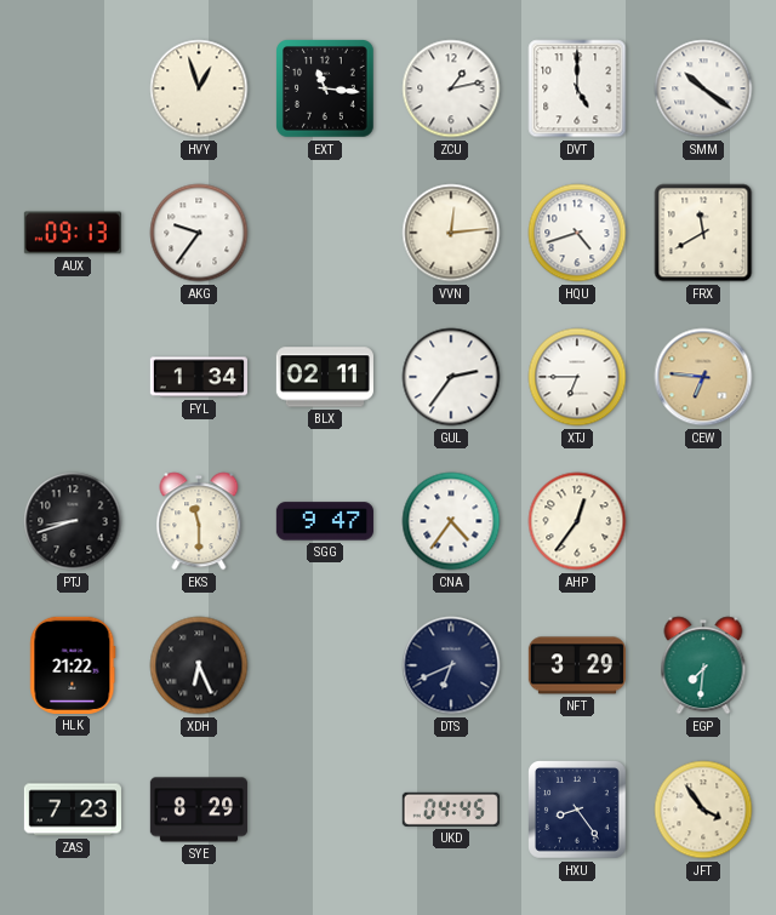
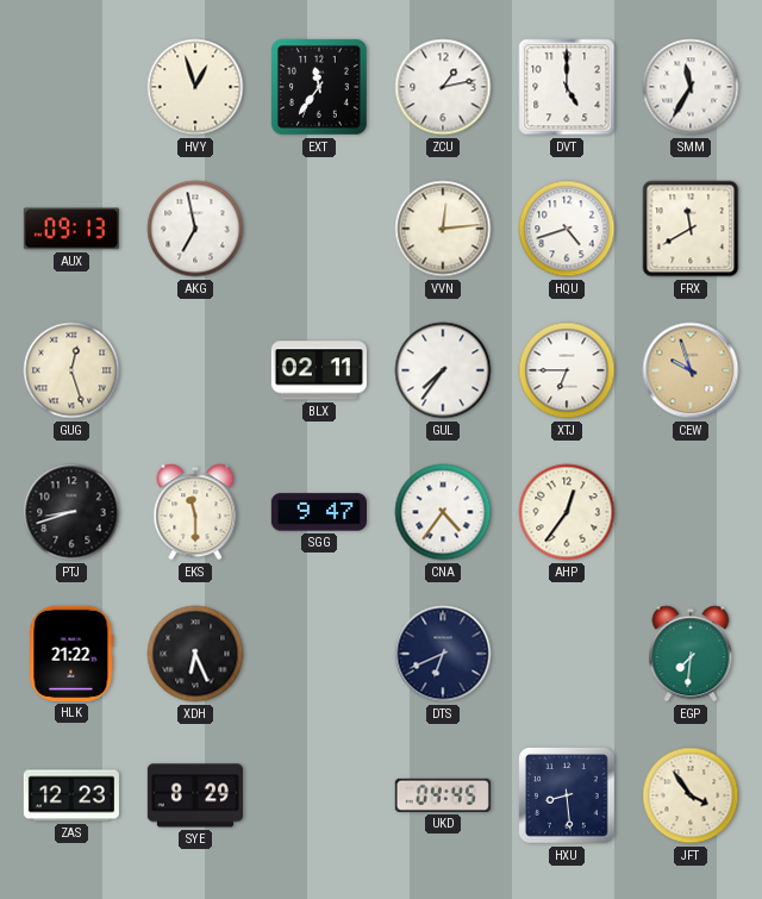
EXT: 11:16 -> 11:36 (320, 88)
SMM: 10:21 -> 11:35 (691, 87)
AKG: 9:36 -> 6:58 (195, 229)
GUG: none -> 12:27 (71, 370)
FYL: 1:34 -> none (199, 377)
GUL: 2:36 -> 7:36 (443, 370)
CEW: 6:46 -> 9:57 (691, 370)
NFT: 3:29 -> none (577, 665)
ZAS: 7:23 -> 12:23 (71, 795)
HXU: 8:24 -> 8:29 (568, 797)
